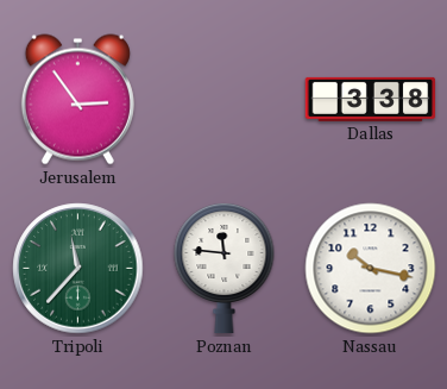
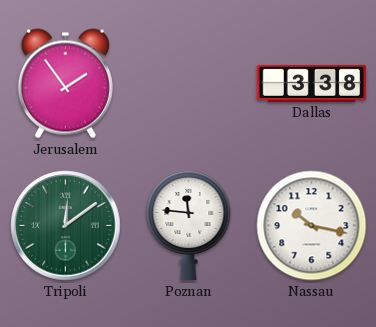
Jerusalem: 2:54 -> 1:54 (65, 84)
Tripoli: 11:37 -> 12:09 (66, 226)
